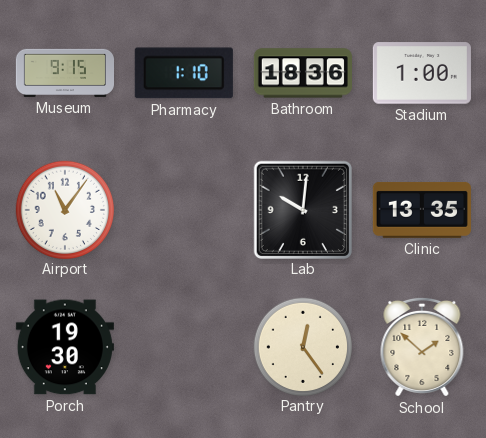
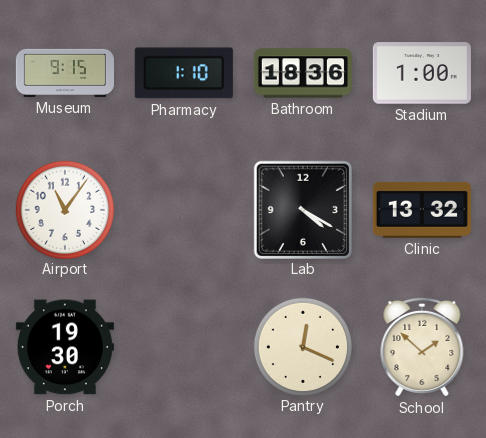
Lab: 10:01 -> 4:20 (303, 209)
Clinic: 13:35 -> 13:32 (422, 210)
Pantry: 12:24 -> 12:19 (302, 346)
